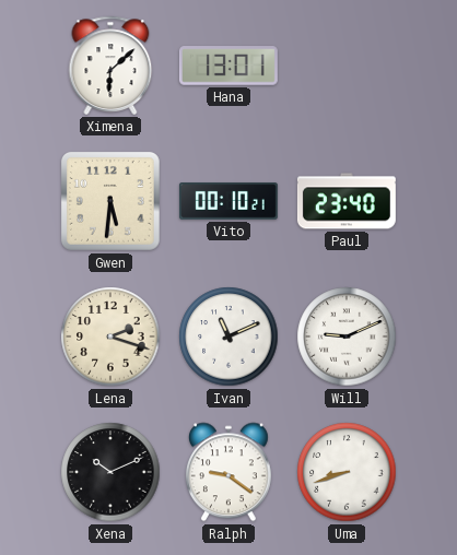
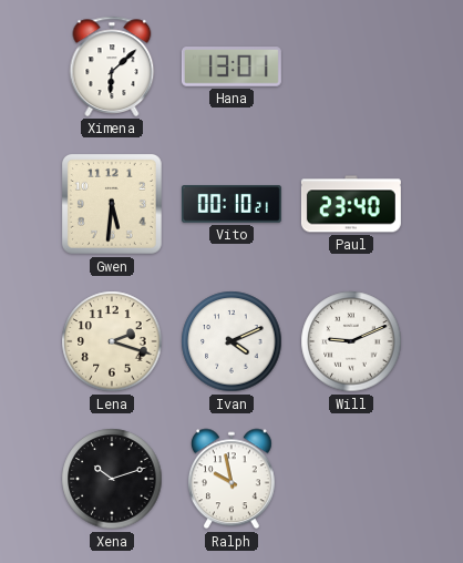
Ivan: 11:11 -> 4:11 (231, 341)
Xena: 10:11 -> 10:12 (112, 479)
Ralph: 9:21 -> 9:58 (231, 479)
Uma: 8:42 -> none (347, 472)
